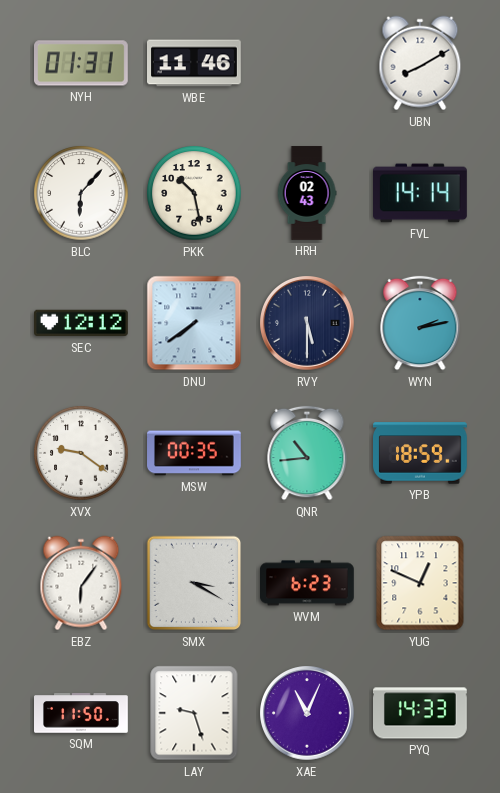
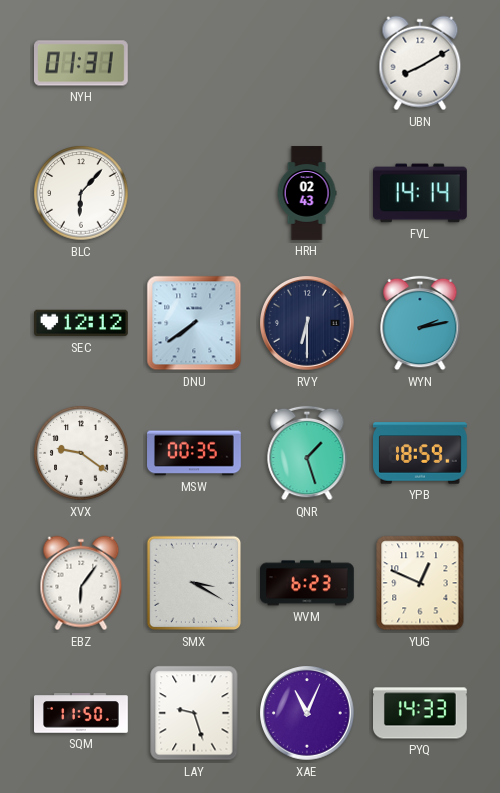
WBE: 11:46 -> none (195, 63)
PKK: 10:28 -> none (194, 193)
RVY: 5:30 -> 6:30 (308, 324)
QNR: 10:44 -> 1:27 (307, 453)
